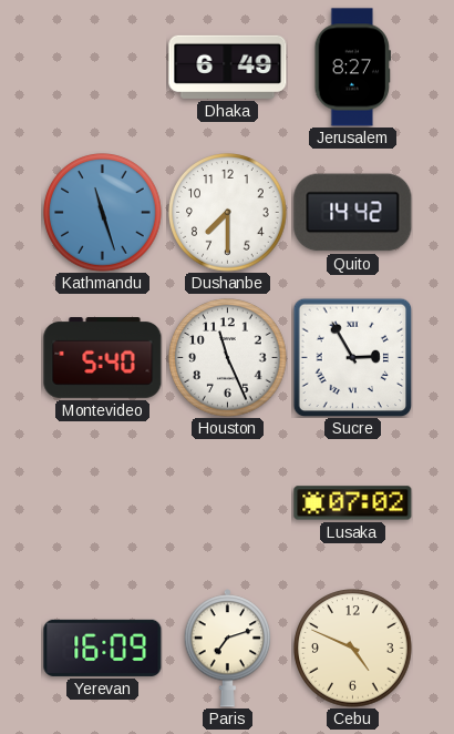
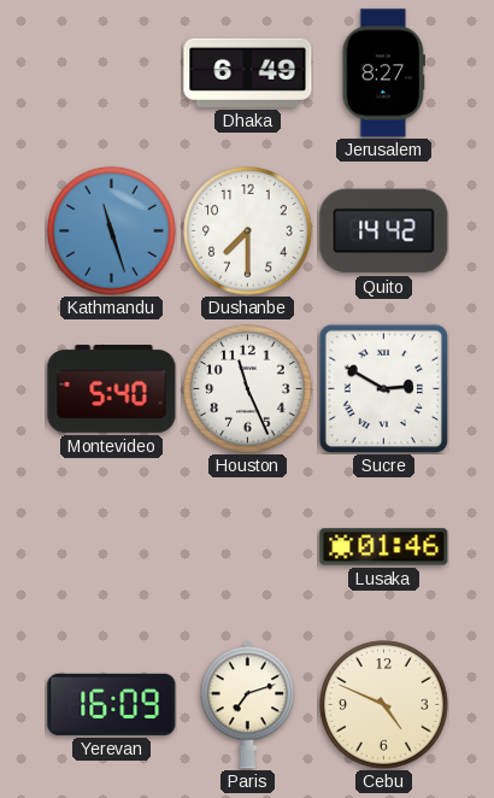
Sucre: 2:55 -> 2:50 (383, 388)
Lusaka: 07:02 -> 01:46 (384, 547)
